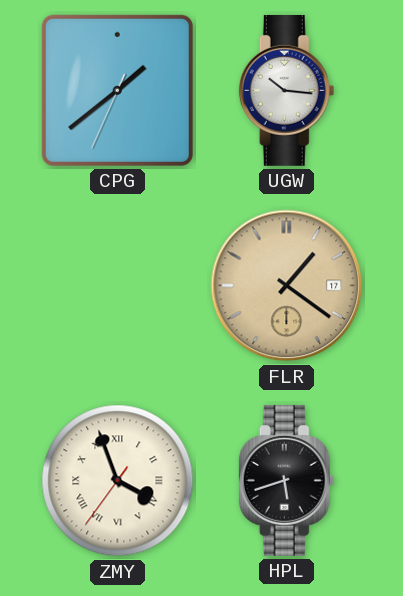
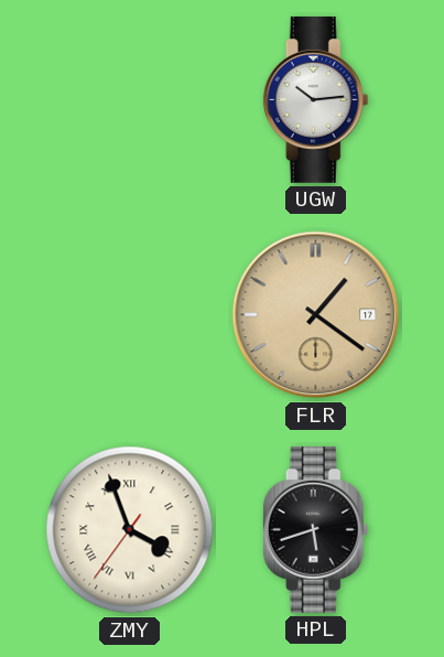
CPG: 1:38 -> none (117, 90)
UGW: 10:16 -> 10:14 (316, 99)
